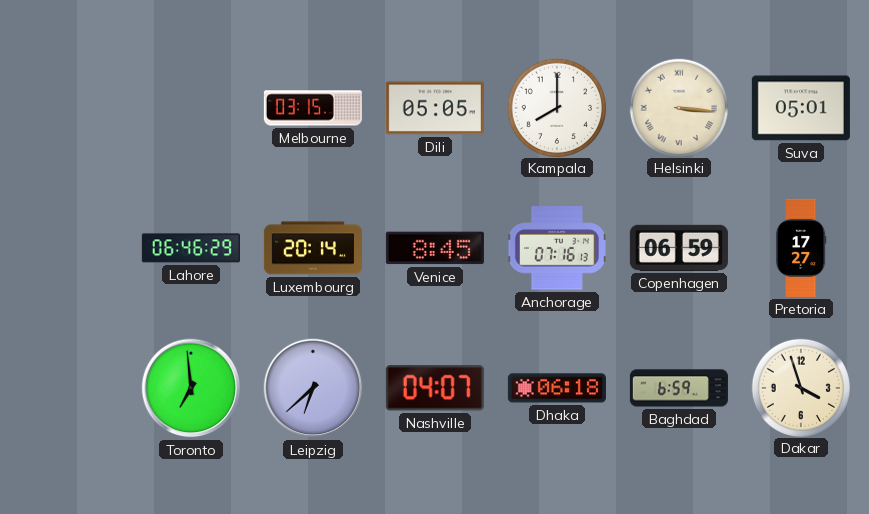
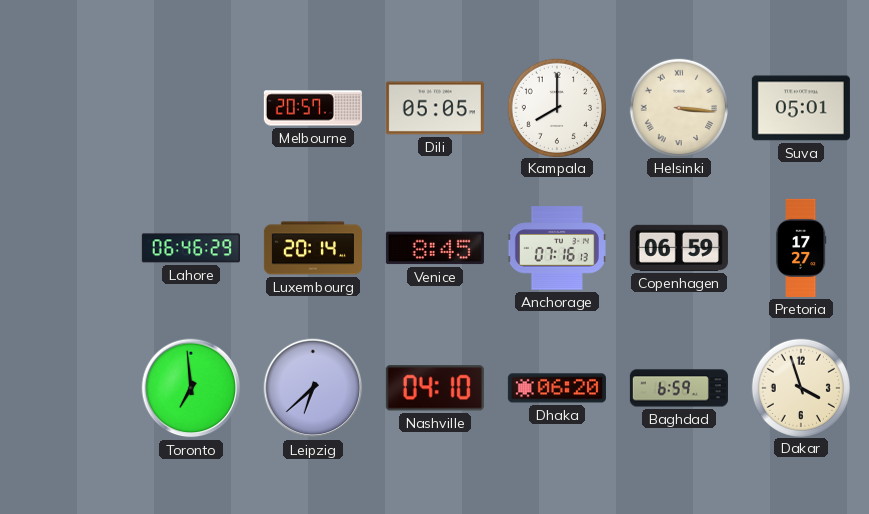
Melbourne: 03:15 -> 20:57 (313, 108)
Nashville: 04:07 -> 04:10 (435, 388)
Dhaka: 06:18 -> 06:20 (557, 388)
